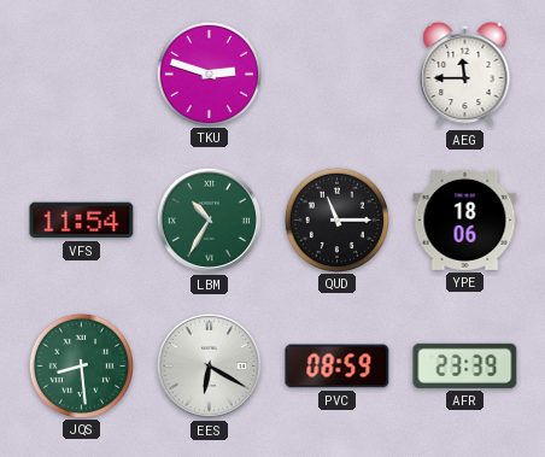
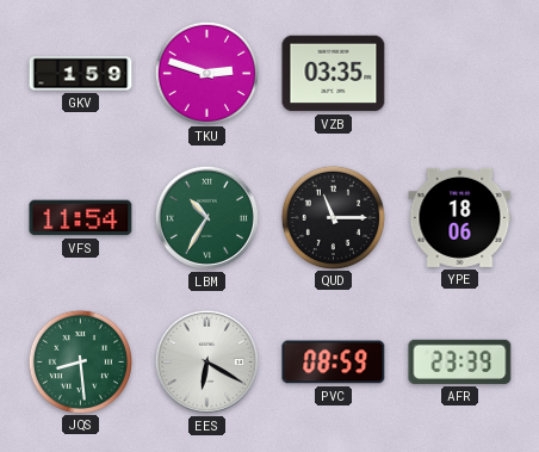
GKV: none -> 1:59 (81, 74)
VZB: none -> 03:35 (334, 74)
AEG: 11:45 -> none (465, 75)
